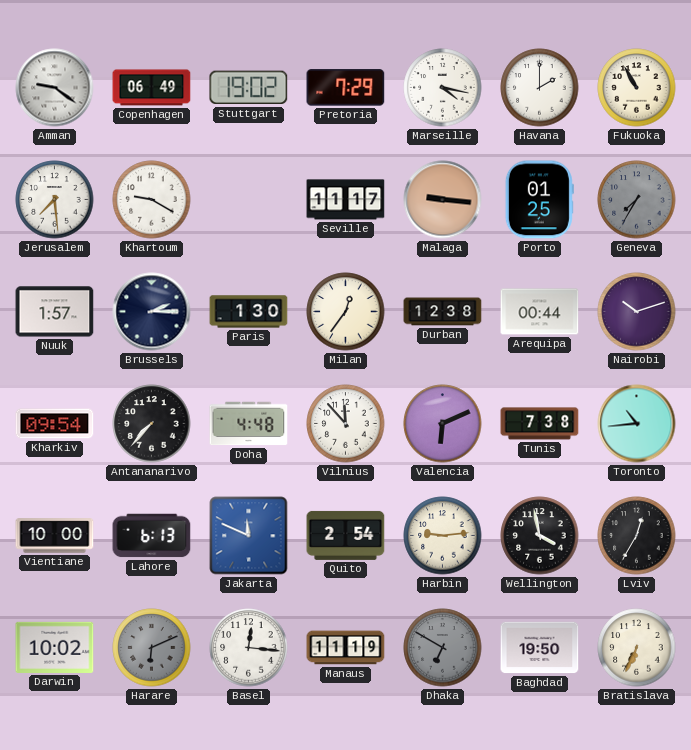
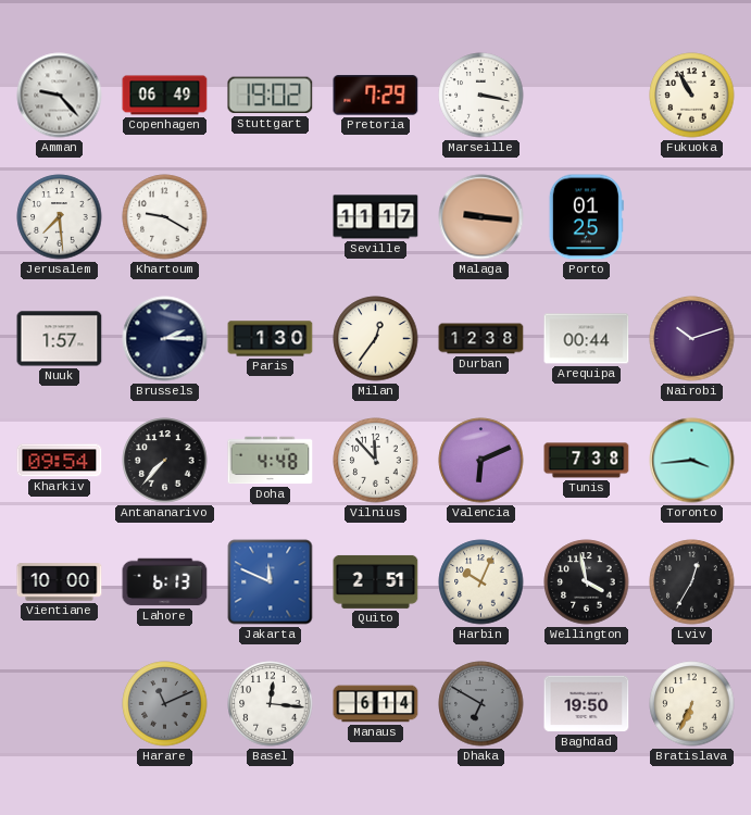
Amman: 9:21 -> 9:23 (60, 96)
Marseille: 4:17 -> 3:17 (481, 96)
Havana: 2:00 -> none (540, 88)
Geneva: 7:35 -> none (637, 200)
Toronto: 10:44 -> 3:44 (692, 461)
Quito: 2:54 -> 2:51 (376, 581)
Harbin: 9:14 -> 10:04 (481, 582)
Darwin: 10:02 -> none (55, 647)
Harare: 6:11 -> 11:11 (165, 704)
Manaus: 11:19 -> 6:14 (376, 704)
